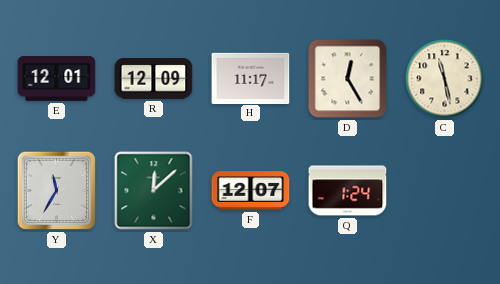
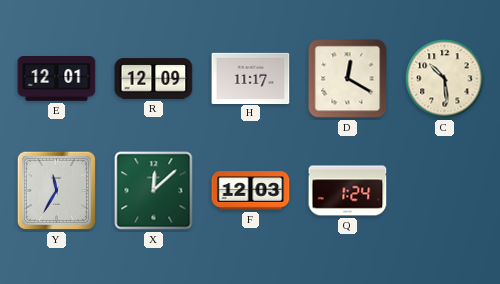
D: 12:25 -> 12:20 (348, 79)
C: 11:28 -> 10:29 (445, 79)
F: 12:07 -> 12:03 (251, 191)
